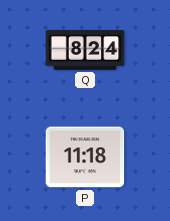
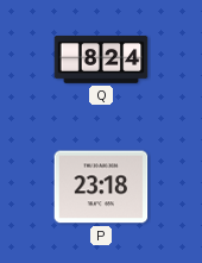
P: 11:18 -> 23:18 (101, 187)
